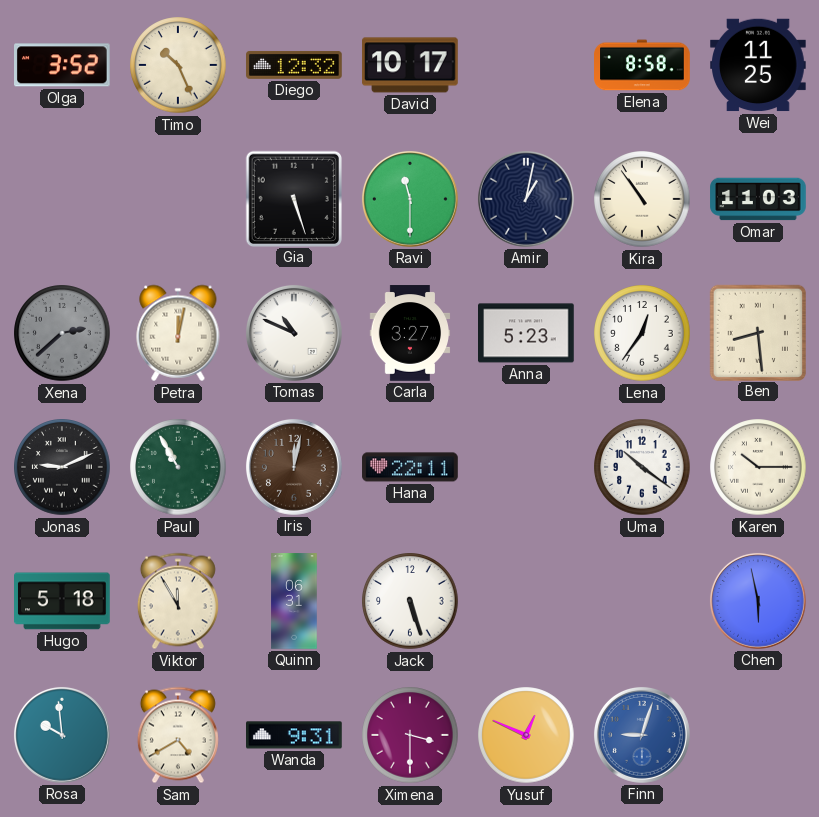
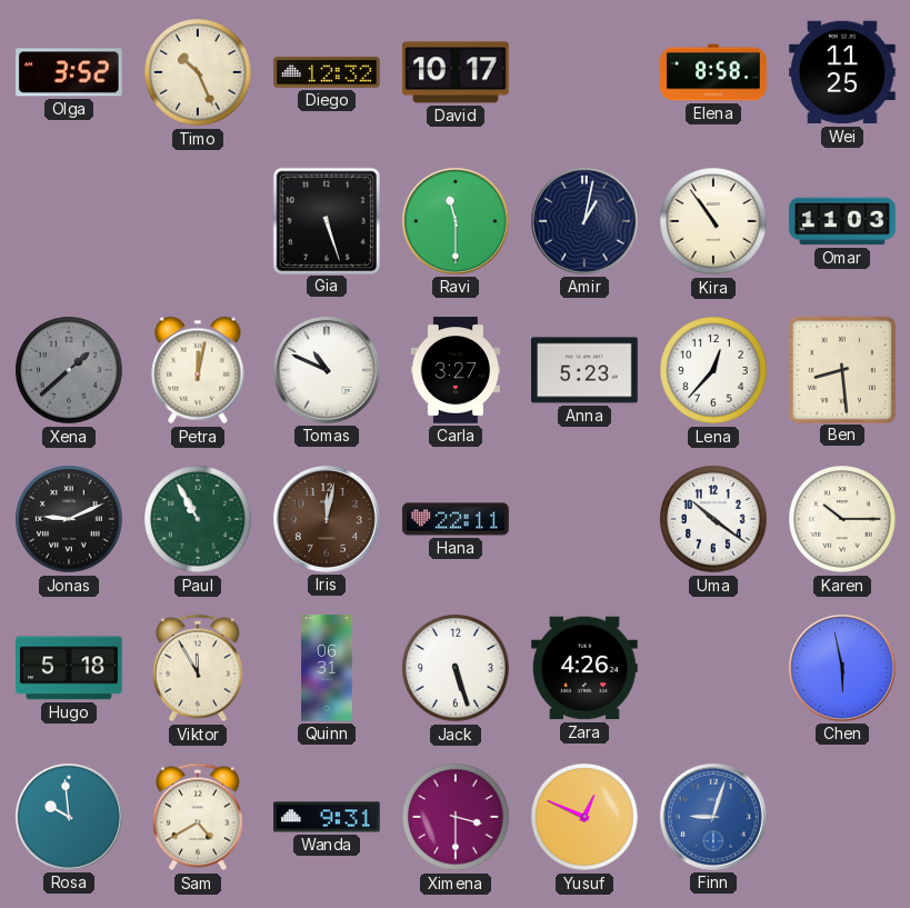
Xena: 2:38 -> 1:38 (69, 370)
Lena: 12:36 -> 12:37 (713, 370)
Zara: none -> 4:26 (584, 668)
